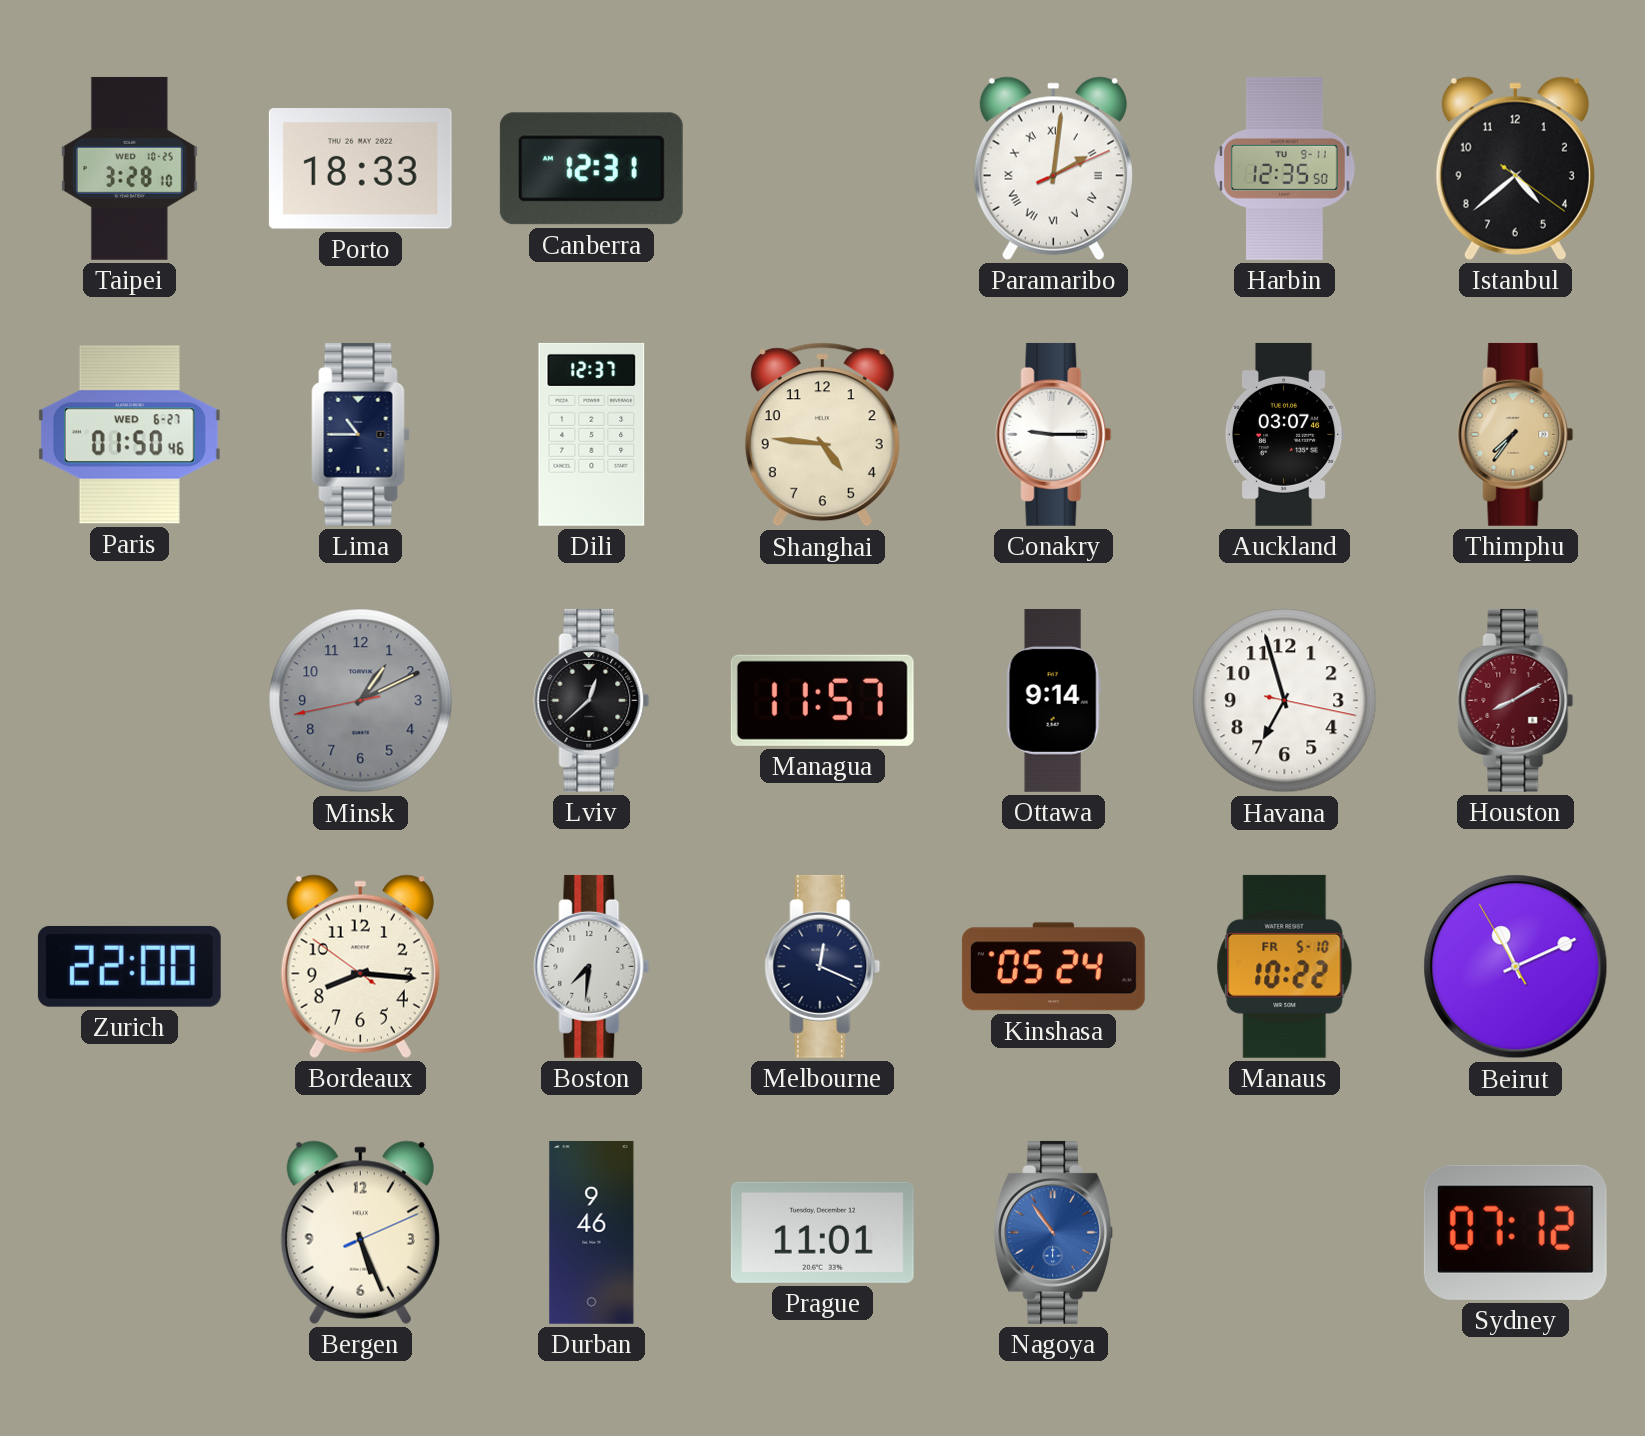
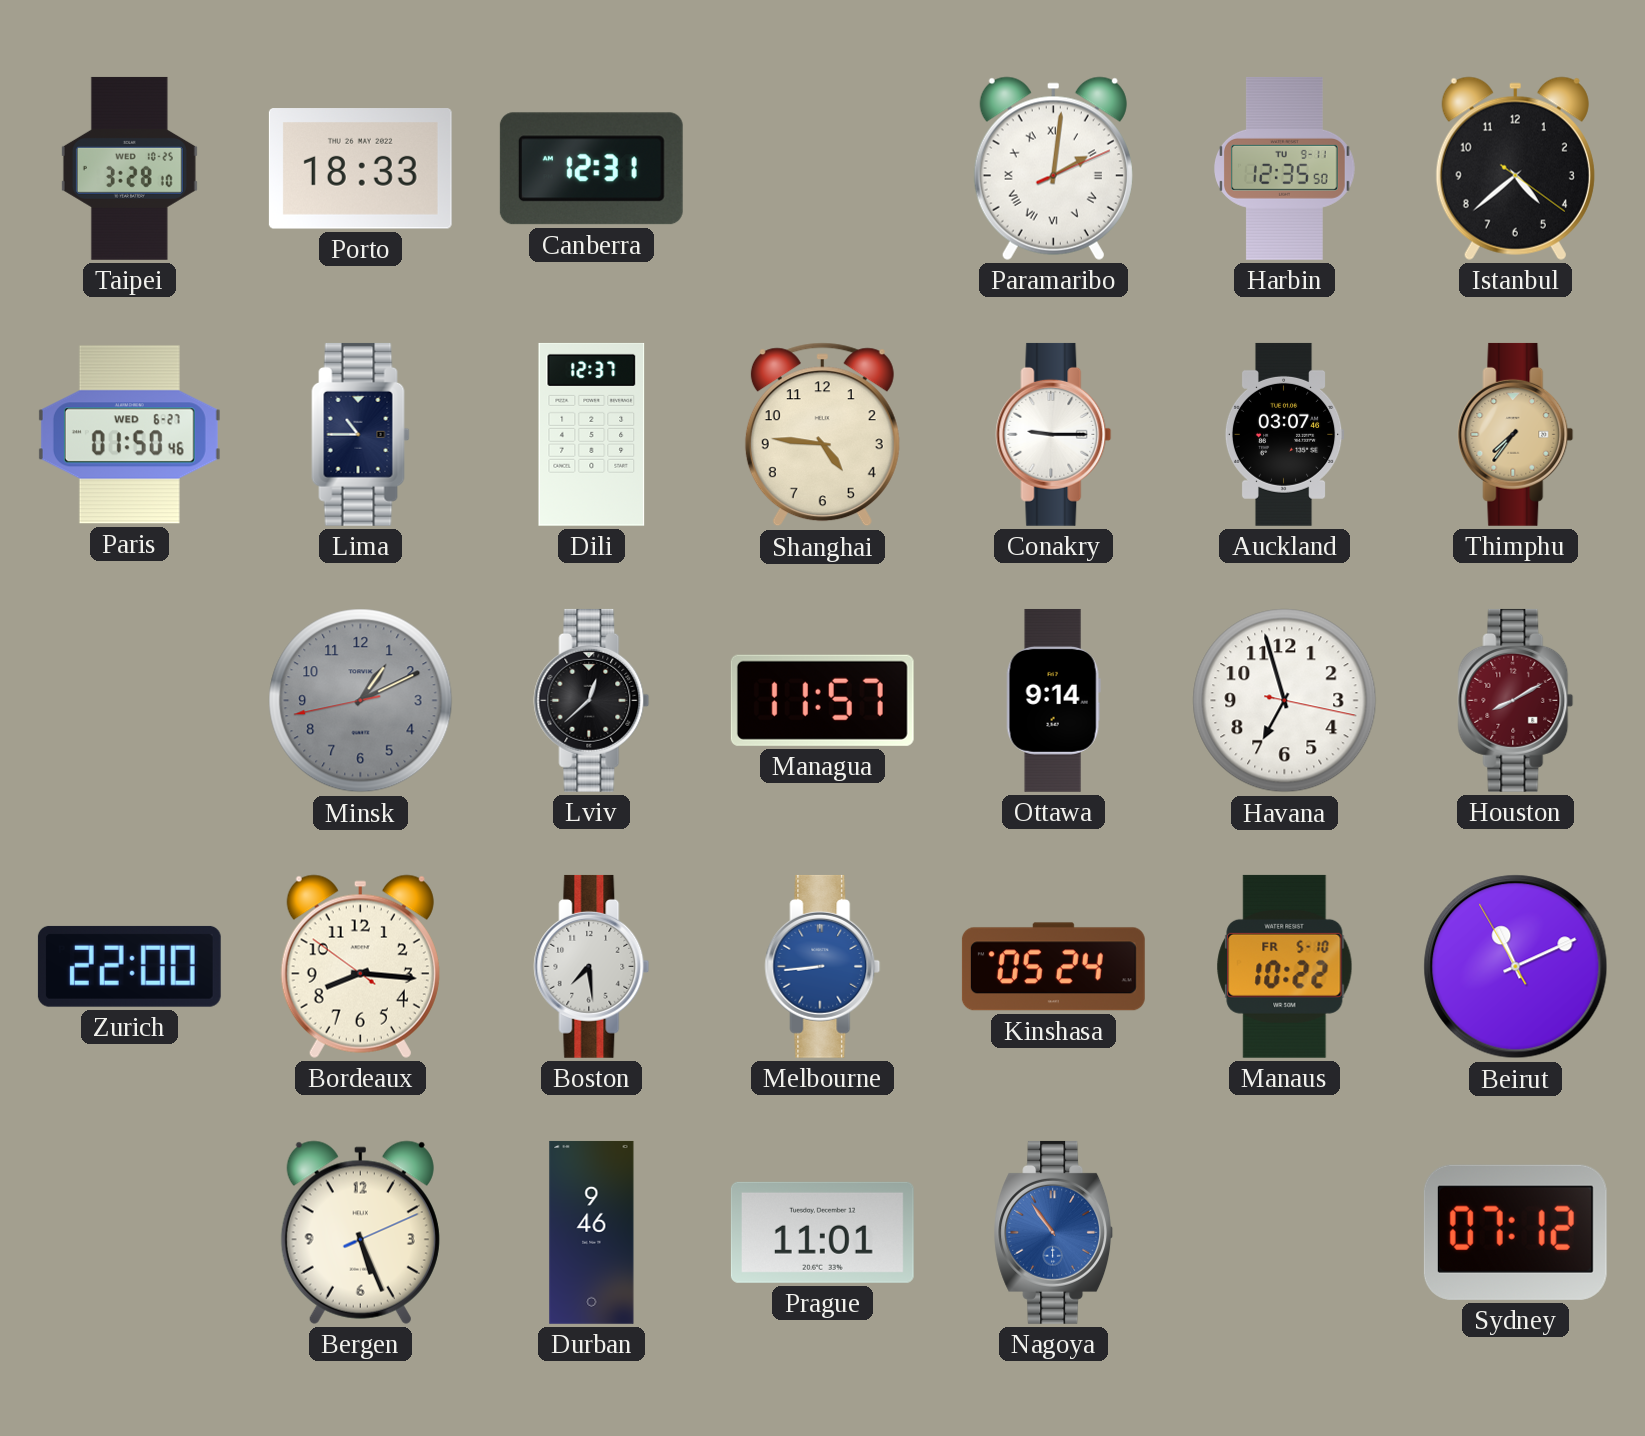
Boston: 7:31 -> 7:29 (592, 966)
Melbourne: 12:19 -> 8:44 (823, 966)
Melbourne dial: navy -> blue (823, 966)
